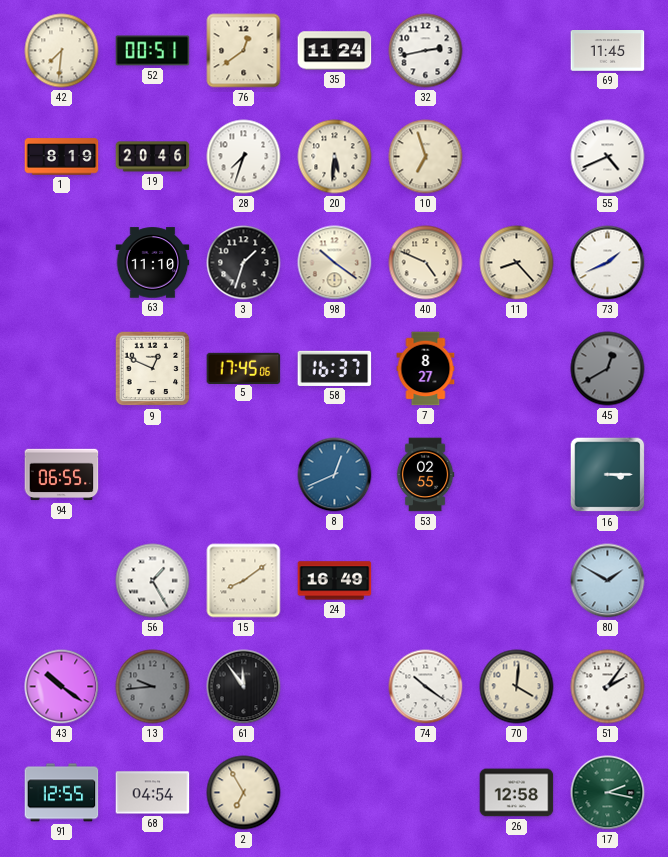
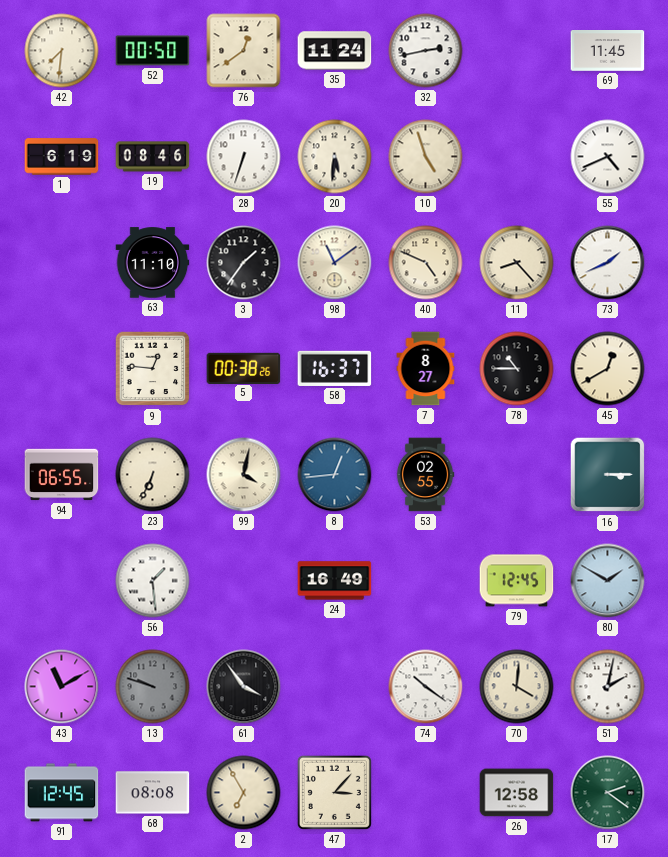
52: 00:51 -> 00:50 (153, 51)
1: 8:19 -> 6:19 (62, 157)
19: 20:46 -> 08:46 (153, 157)
28: 7:33 -> 6:33 (244, 157)
10: 6:57 -> 4:57 (426, 157)
3: 1:33 -> 1:36 (244, 263)
98: 10:21 -> 11:09 (335, 263)
9: 12:49 -> 12:46 (153, 369)
5: 17:45 -> 00:38 (244, 368)
78: none -> 10:45 (517, 369)
45 dial: grey -> cream (608, 369)
23: none -> 6:34 (153, 475)
99: none -> 4:02 (244, 475)
8: 12:41 -> 12:44 (335, 475)
56: 1:25 -> 1:29 (153, 581)
15: 8:09 -> none (244, 581)
79: none -> 12:45 (517, 581)
43: 10:21 -> 11:10 (62, 687)
13: 9:44 -> 9:48 (153, 687)
61: 11:54 -> 3:54 (244, 687)
51: 2:06 -> 2:02 (608, 687)
91: 12:55 -> 12:45 (62, 793)
68: 04:54 -> 08:08 (153, 793)
47: none -> 3:07 (334, 792)
17: 2:17 -> 2:21 (608, 793)
